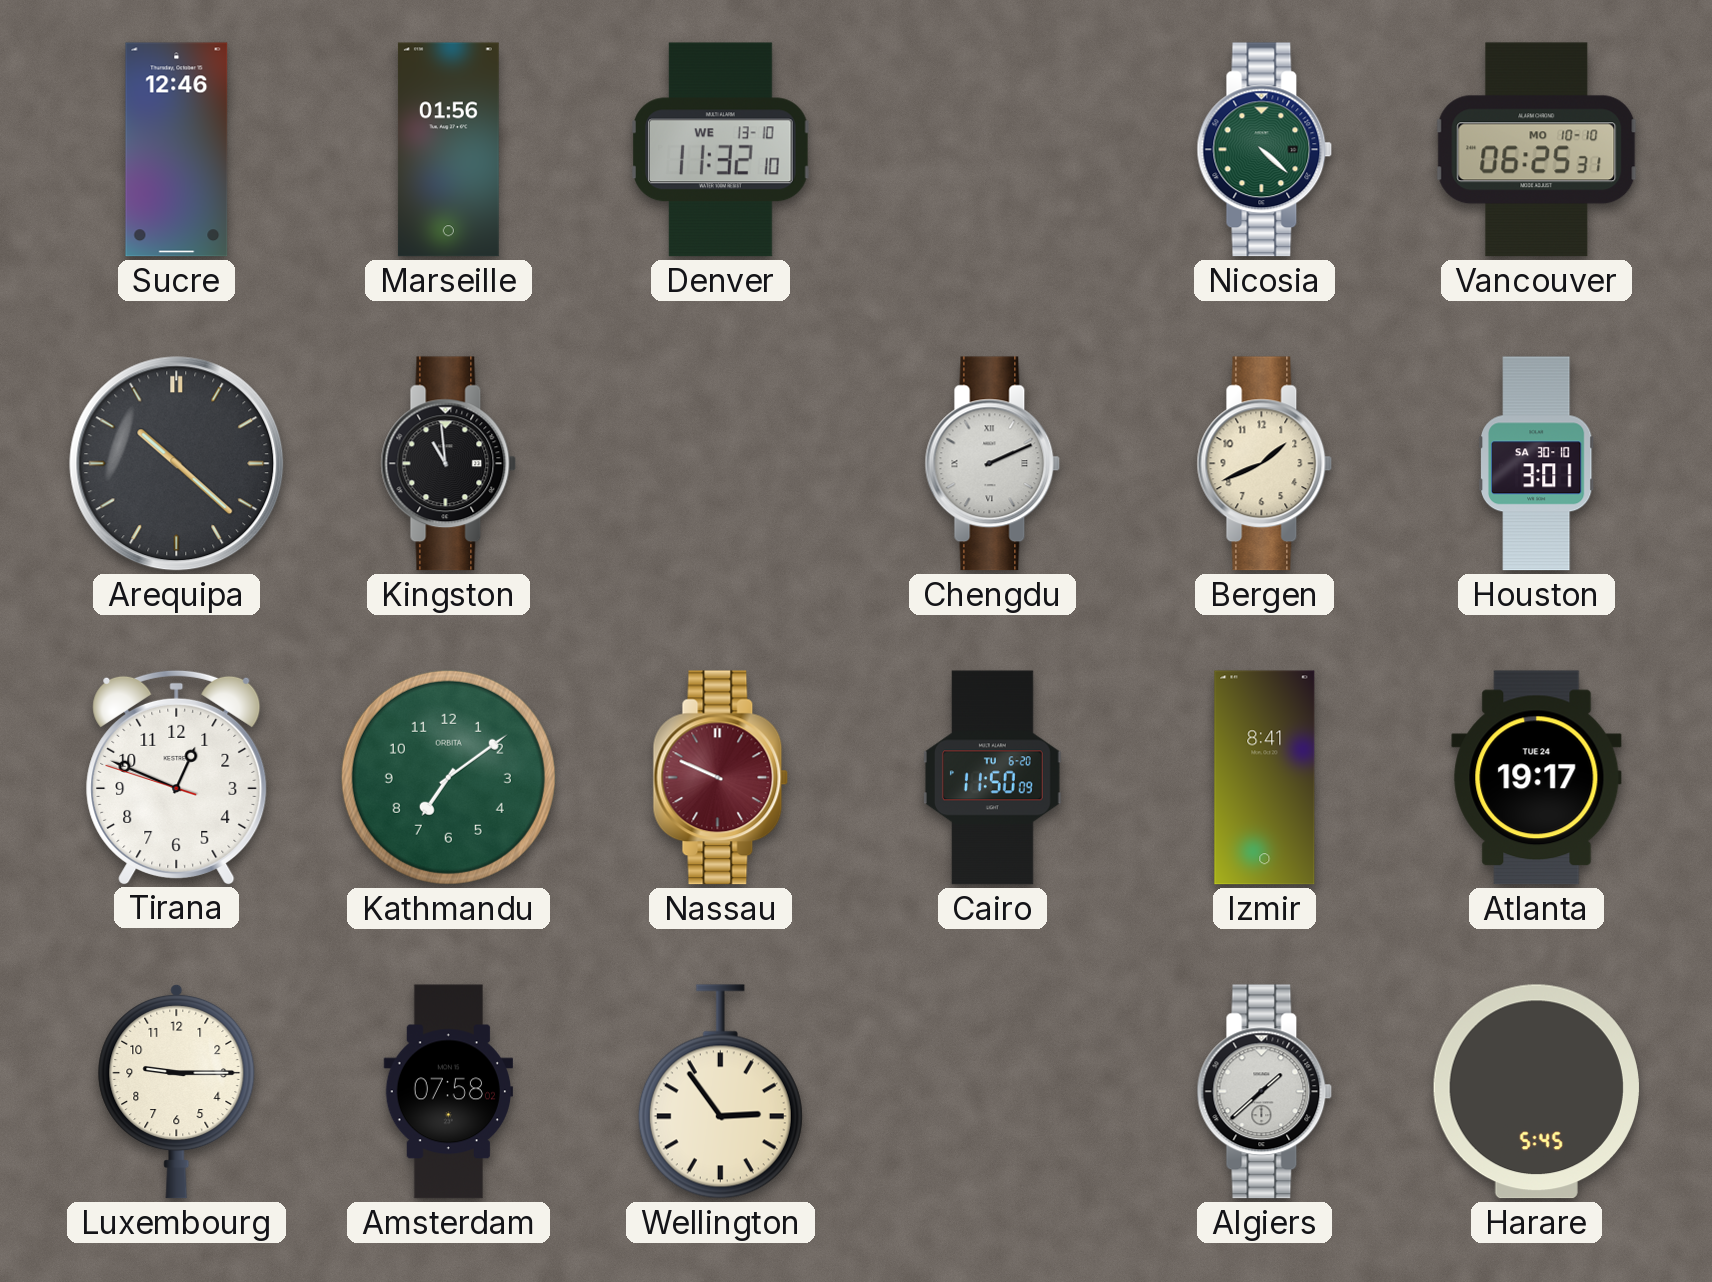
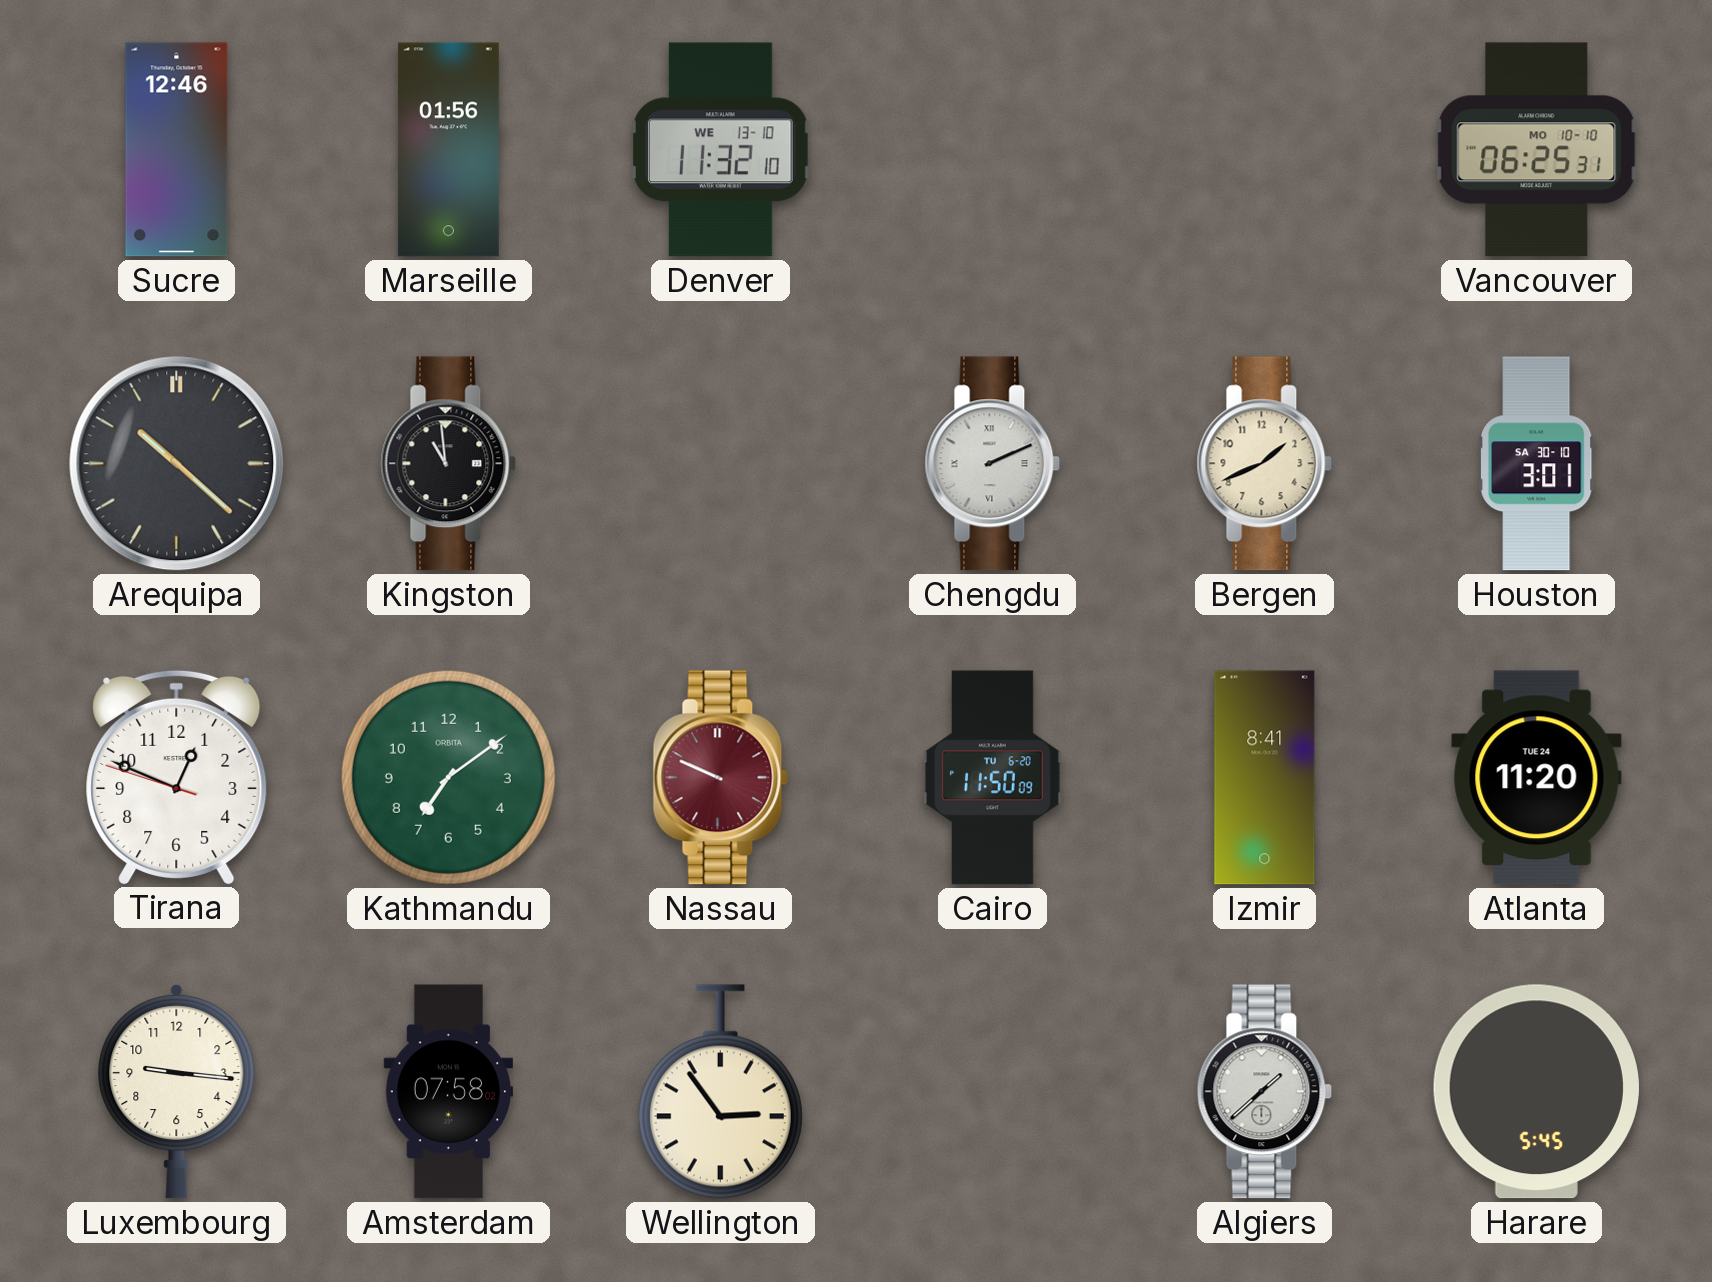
Nicosia: 4:22 -> none (1265, 150)
Atlanta: 19:17 -> 11:20 (1537, 778)
Luxembourg: 9:15 -> 9:16 (177, 1091)
